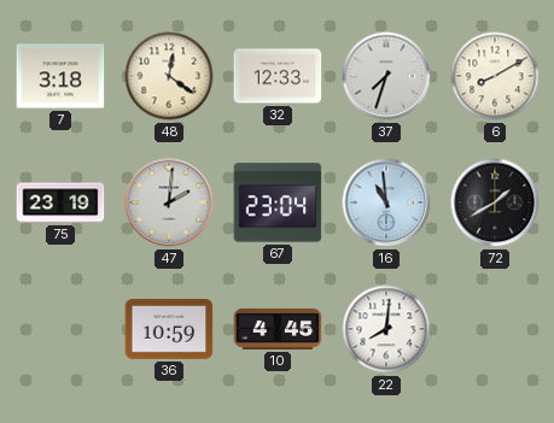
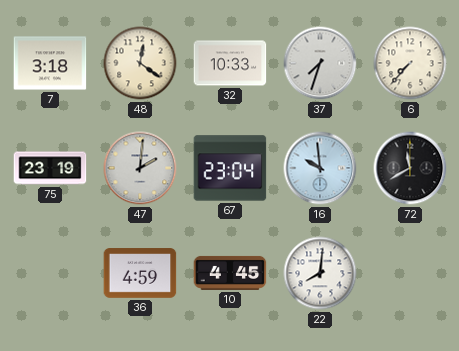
32: 12:33 -> 10:33 (230, 63)
6: 8:10 -> 7:37 (410, 63)
16: 10:59 -> 9:59 (320, 168)
72: 1:40 -> 11:40 (410, 168)
36: 10:59 -> 4:59 (140, 273)
